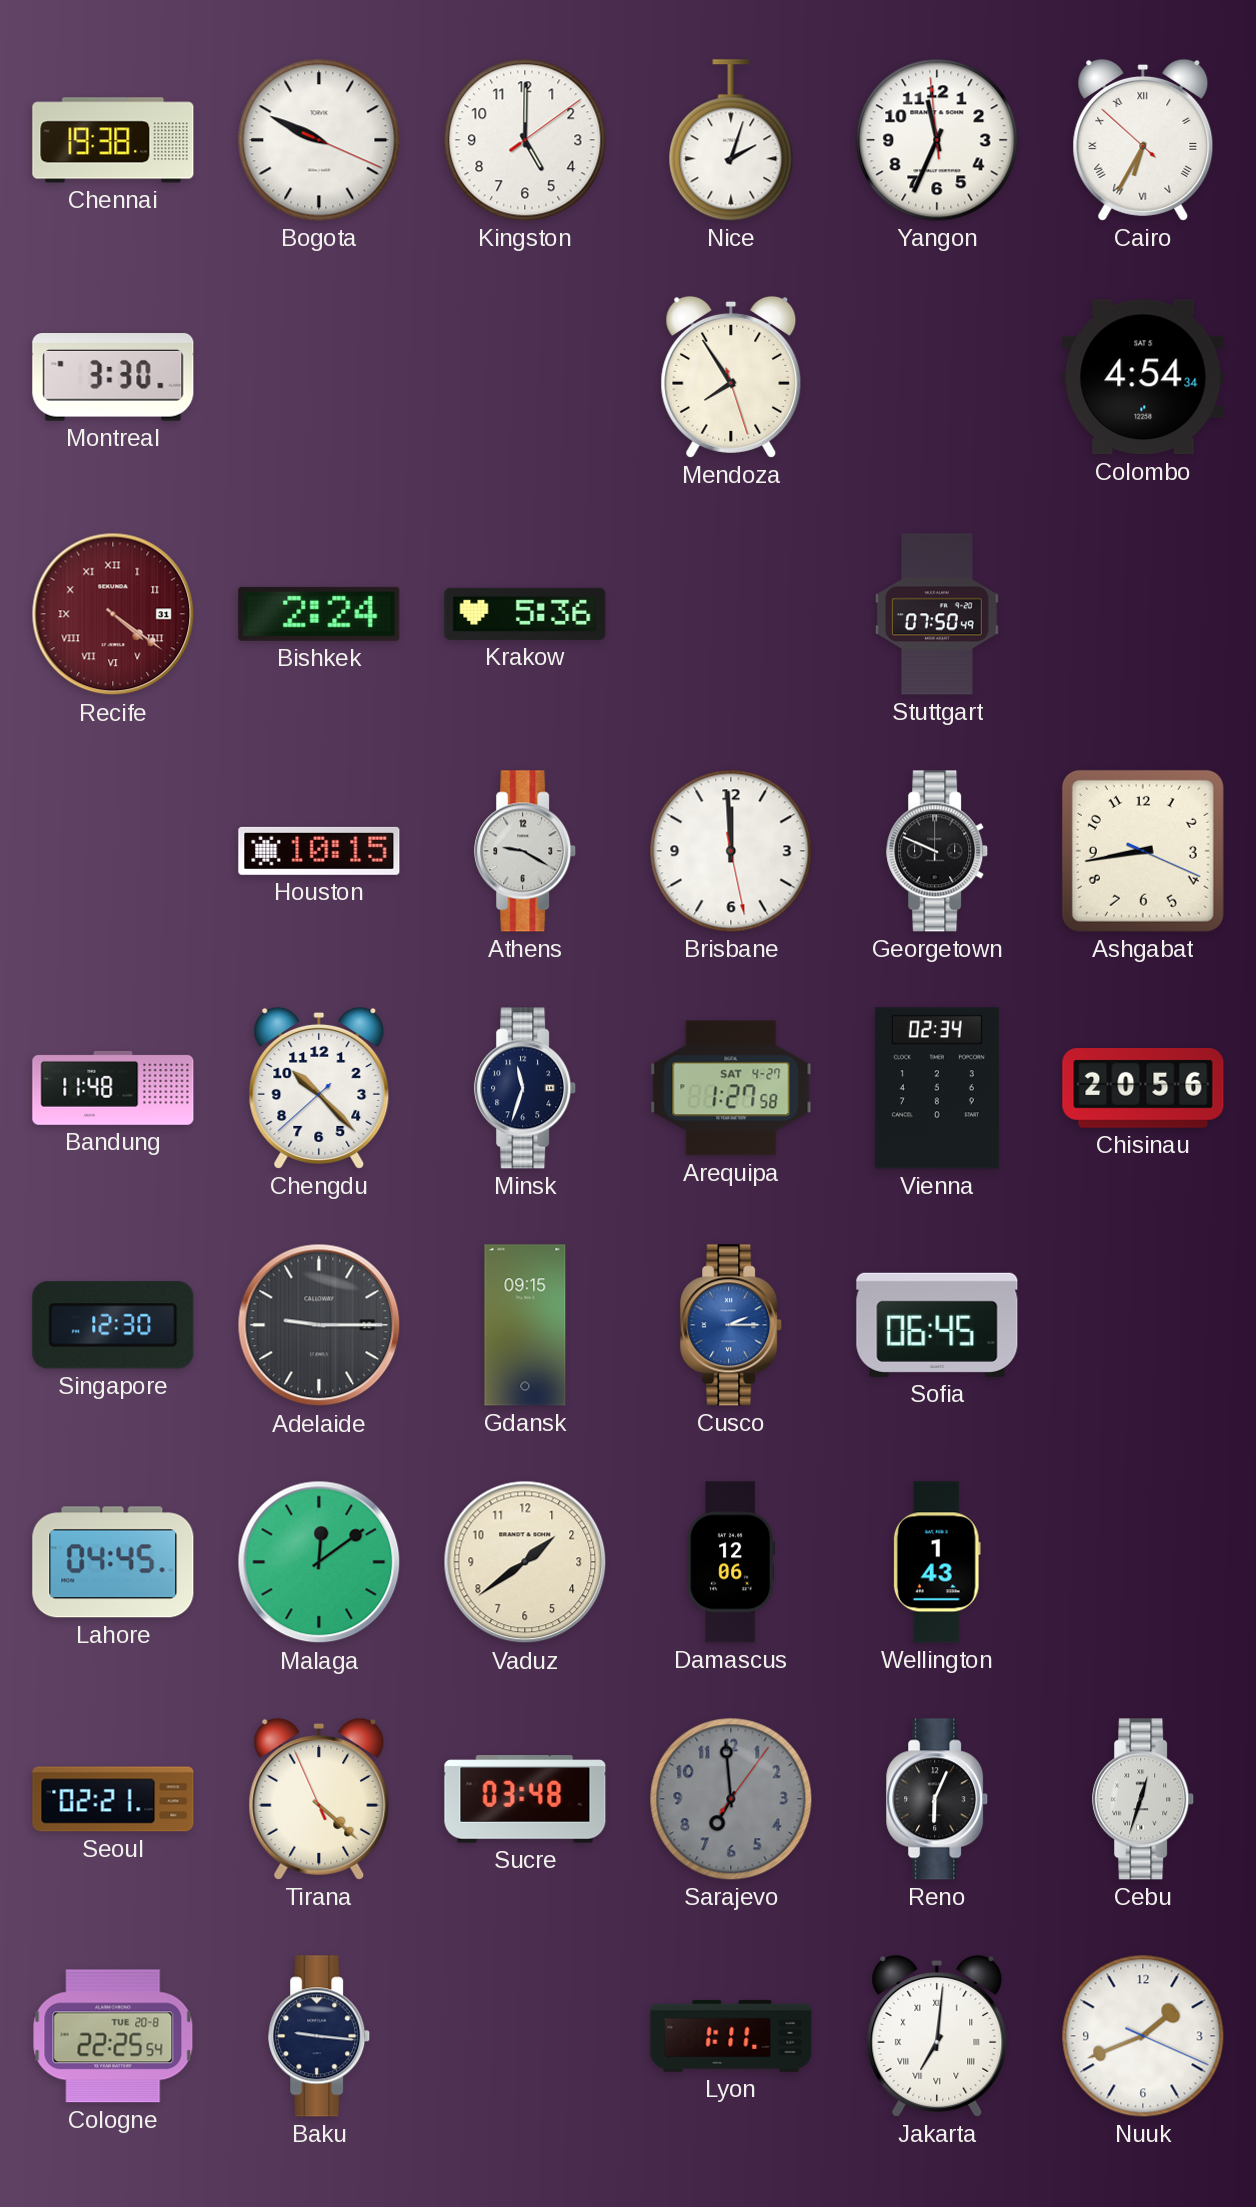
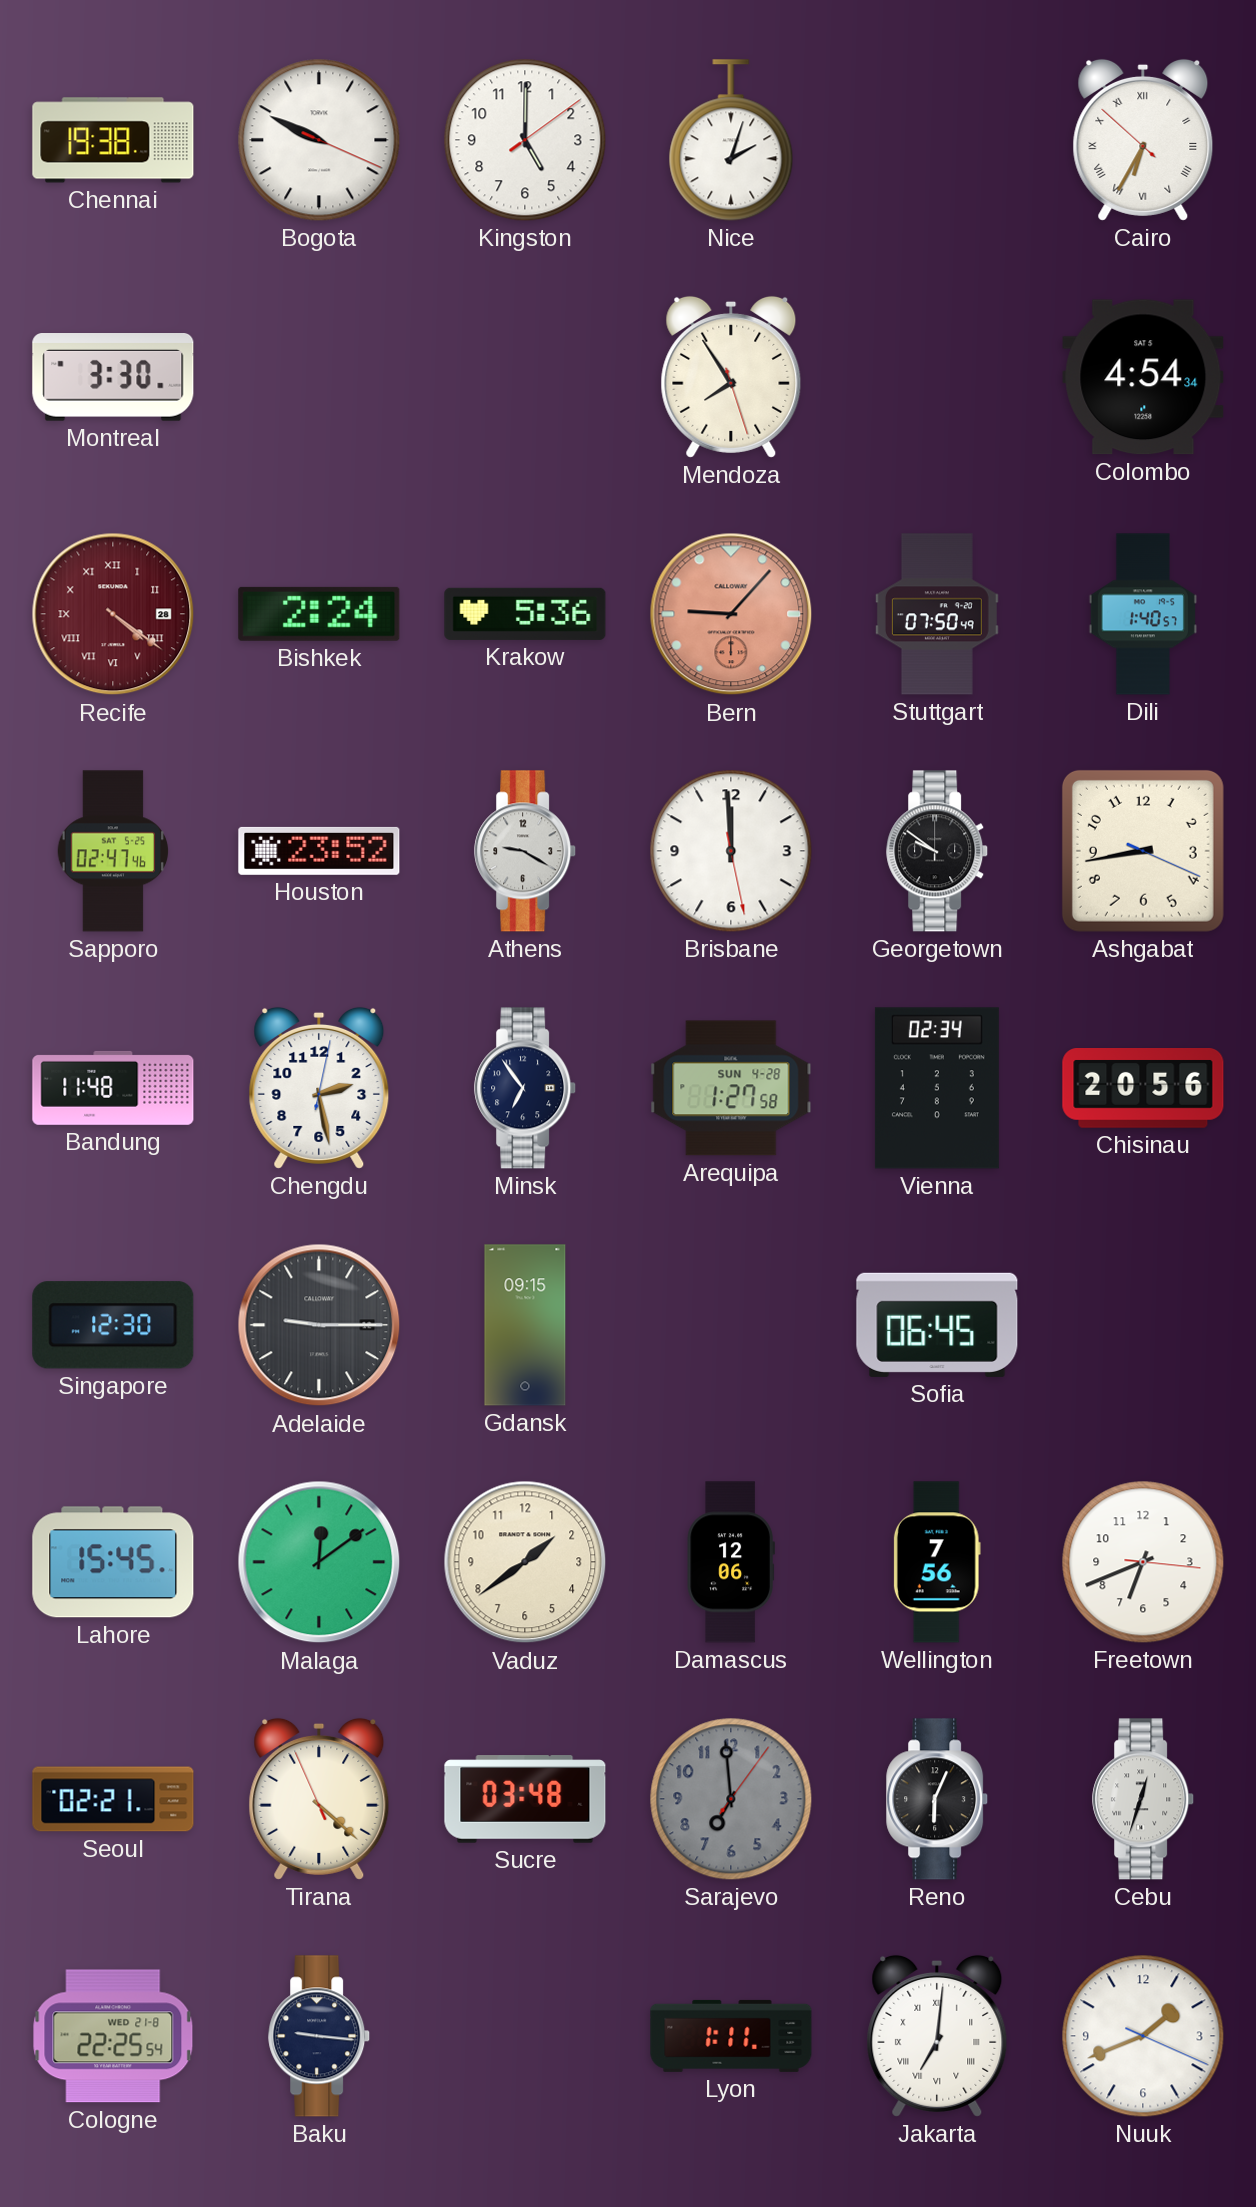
Yangon: 11:33 -> none (937, 140)
Recife date: 31 -> 28 (113, 614)
Bern: none -> 9:07 (731, 614)
Dili: none -> 1:40 (1143, 614)
Sapporo: none -> 02:47 (113, 851)
Houston: 10:15 -> 23:52 (319, 851)
Georgetown: 9:49 -> 9:51 (938, 851)
Chengdu: 10:22 -> 2:28 (319, 1088)
Minsk: 11:33 -> 6:54 (526, 1088)
Arequipa date: SAT 4-27 -> SUN 4-28 (731, 1088)
Cusco: 2:15 -> none (732, 1325)
Lahore: 04:45 -> 15:45 (113, 1562)
Wellington: 1:43 -> 7:56 (937, 1562)
Freetown: none -> 6:41 (1143, 1562)
Cologne date: TUE 20-8 -> WED 21-8 (113, 2036)
